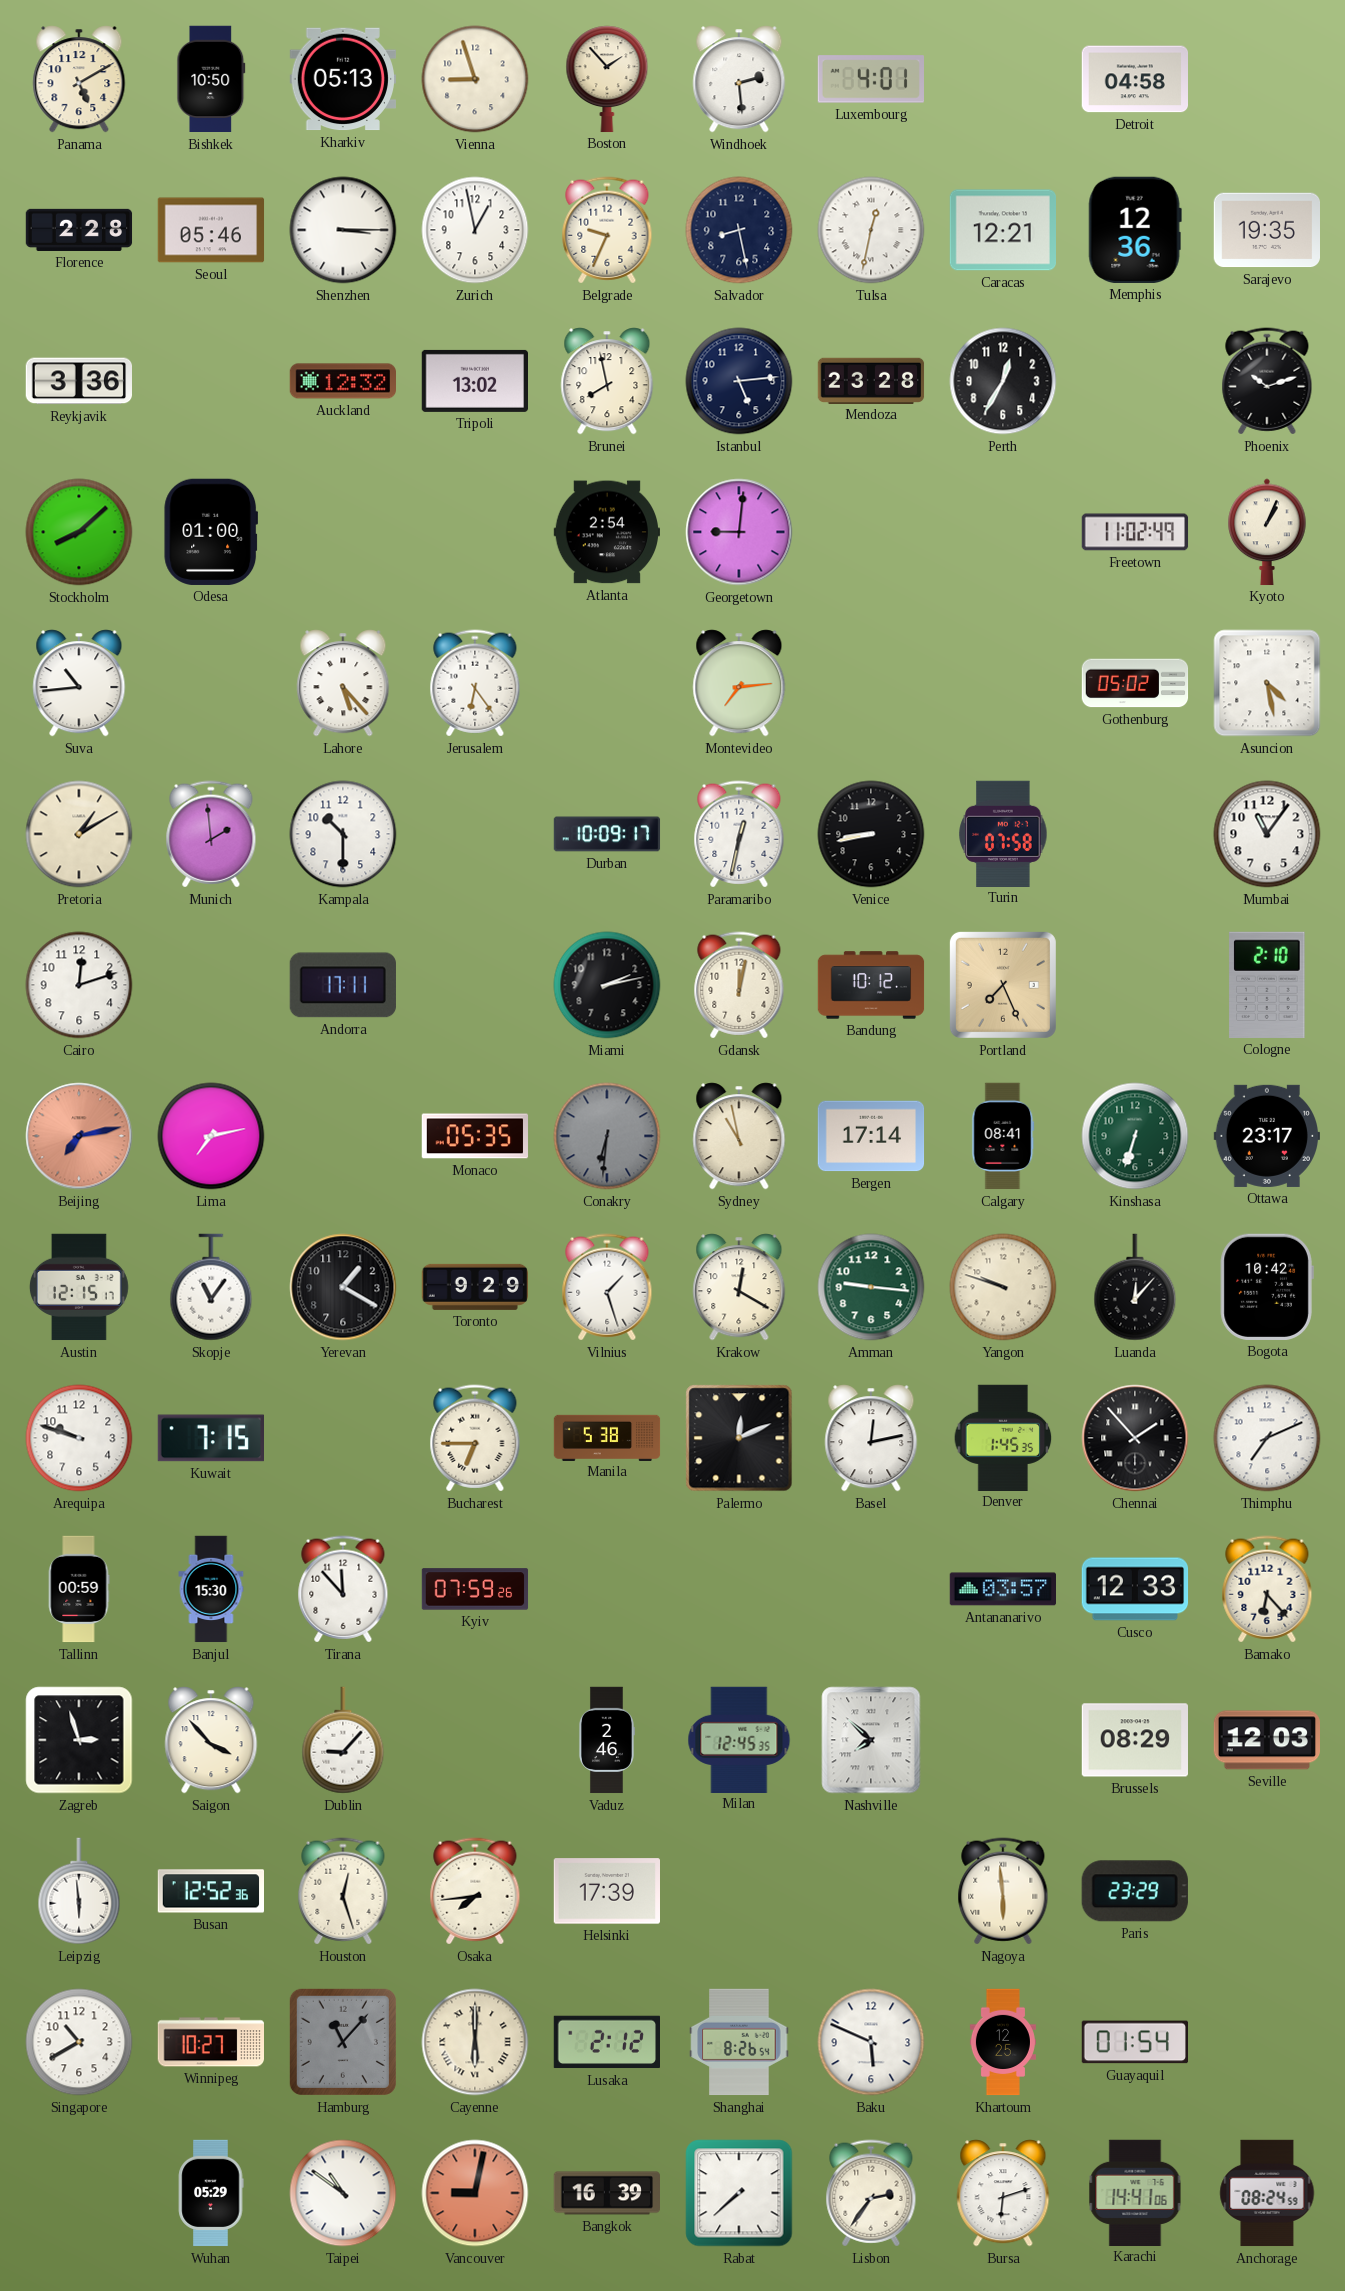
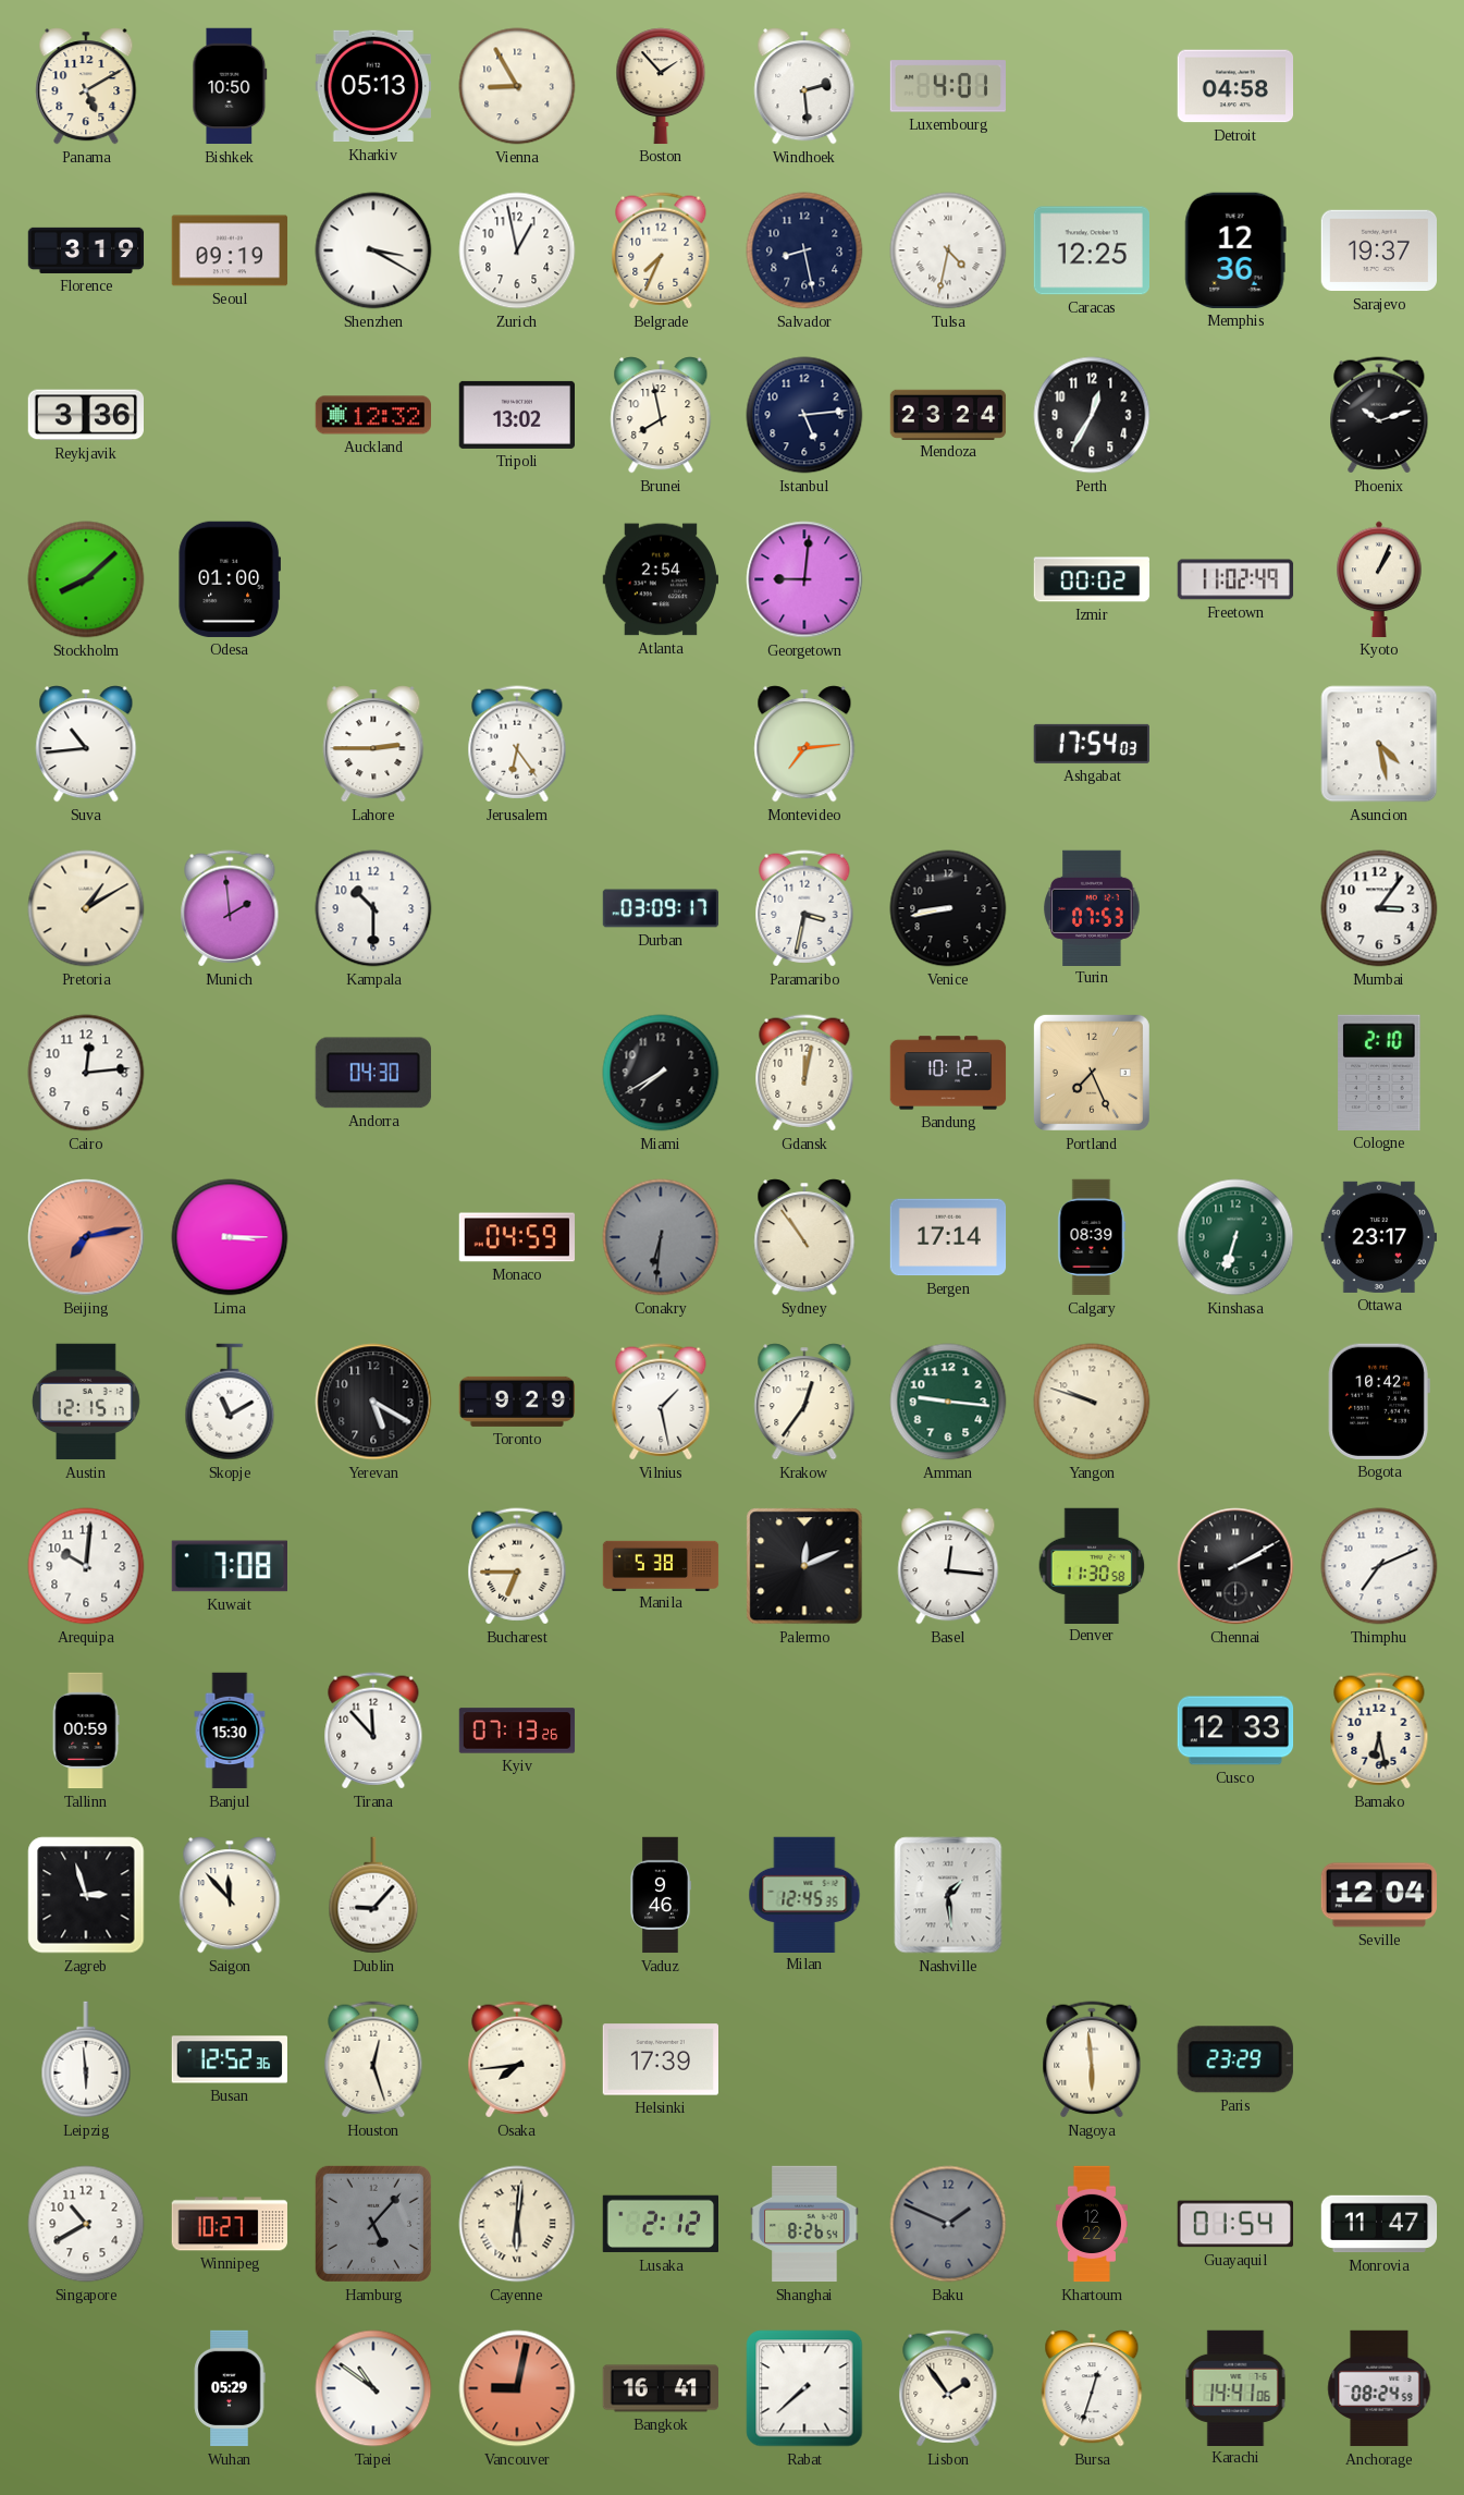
Vienna: 8:57 -> 8:55 (517, 86)
Florence: 2:28 -> 3:19 (86, 250)
Seoul: 05:46 -> 09:19 (230, 250)
Shenzhen: 3:15 -> 3:20 (373, 250)
Belgrade: 9:34 -> 7:34 (661, 250)
Tulsa: 12:32 -> 4:32 (948, 250)
Caracas: 12:21 -> 12:25 (1091, 250)
Sarajevo: 19:35 -> 19:37 (1378, 250)
Mendoza: 23:28 -> 23:24 (948, 414)
Izmir: none -> 00:02 (1092, 579)
Lahore: 5:23 -> 2:45 (373, 744)
Ashgabat: none -> 17:54 (1091, 744)
Gothenburg: 05:02 -> none (1135, 683)
Durban: 10:09 -> 03:09 (661, 908)
Paramaribo: 12:32 -> 3:32 (804, 908)
Turin: 07:58 -> 07:53 (1092, 907)
Mumbai: 11:06 -> 3:06 (1379, 908)
Cairo: 12:12 -> 12:14 (86, 1073)
Andorra: 17:11 -> 04:30 (373, 1073)
Miami: 2:13 -> 7:40 (661, 1073)
Lima: 7:13 -> 3:15 (230, 1237)
Monaco: 05:35 -> 04:59 (517, 1237)
Sydney: 10:58 -> 10:54 (804, 1237)
Calgary: 08:41 -> 08:39 (1092, 1237)
Skopje: 11:06 -> 11:10 (230, 1402)
Yerevan: 1:20 -> 5:20 (373, 1402)
Vilnius: 1:27 -> 1:28 (661, 1402)
Krakow: 12:20 -> 12:36 (804, 1402)
Luanda: 12:07 -> none (1135, 1287)
Arequipa: 9:48 -> 10:01 (86, 1566)
Kuwait: 7:15 -> 7:08 (229, 1566)
Basel: 12:13 -> 12:16 (948, 1566)
Denver: 1:45 -> 11:30 (1092, 1565)
Chennai: 1:53 -> 2:10 (1235, 1566)
Kyiv: 07:59 -> 07:13 (517, 1730)
Antananarivo: 03:57 -> none (1002, 1589)
Bamako: 6:23 -> 6:28 (1379, 1730)
Saigon: 3:53 -> 11:53 (230, 1895)
Vaduz: 2:46 -> 9:46 (660, 1895)
Nashville: 7:52 -> 1:29 (948, 1895)
Brussels: 08:29 -> none (1134, 1740)
Seville: 12:03 -> 12:04 (1378, 1895)
Hamburg: 11:07 -> 5:07 (373, 2224)
Cayenne: 6:00 -> 6:01 (517, 2224)
Baku: 5:49 -> 1:49 (948, 2224)
Baku dial: white -> grey (948, 2224)
Khartoum: 12:25 -> 12:22 (1092, 2224)
Monrovia: none -> 11:47 (1379, 2224)
Bangkok: 16:39 -> 16:41 (660, 2388)
Lisbon: 2:36 -> 1:54 (948, 2388)
Bursa: 6:12 -> 12:33 (1092, 2388)
